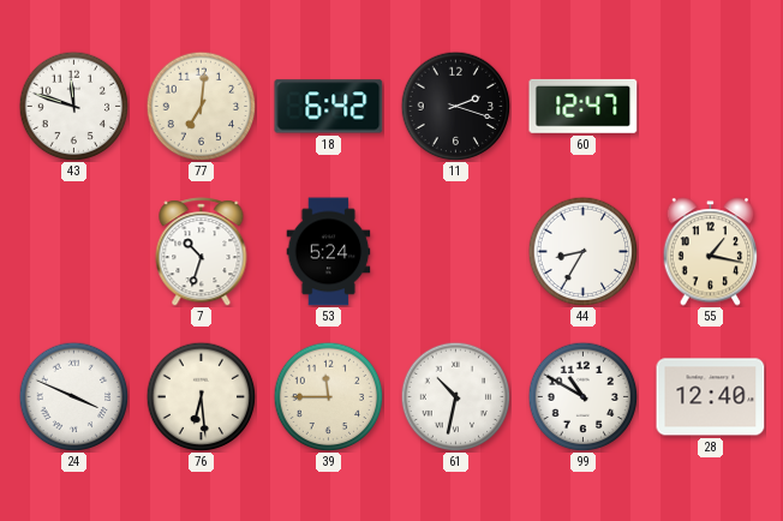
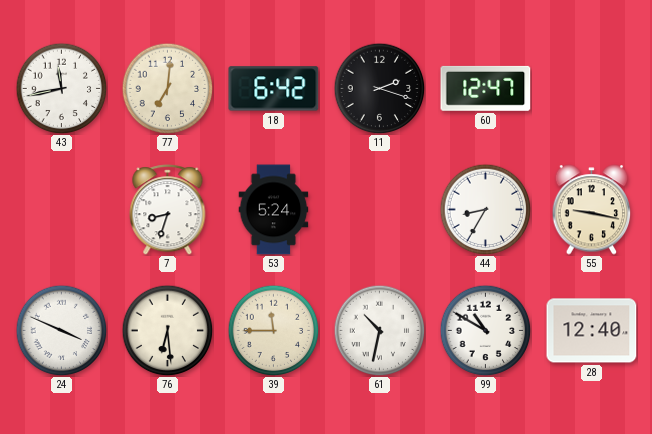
43: 11:48 -> 11:43 (61, 88)
7: 10:33 -> 8:33 (168, 210)
55: 1:17 -> 9:17 (592, 210)
